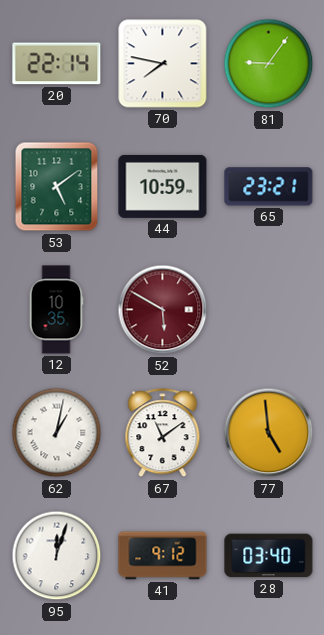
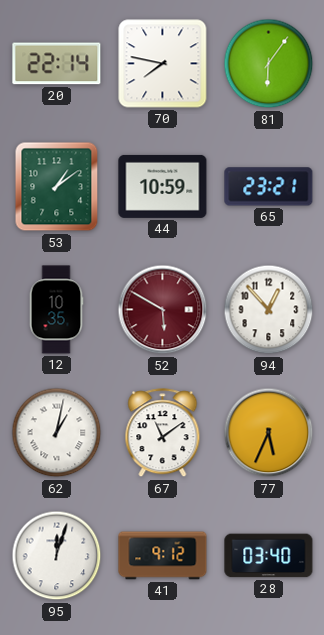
81: 9:06 -> 6:06 (269, 64)
53: 5:09 -> 1:09 (57, 187)
94: none -> 12:53 (269, 310)
77: 4:59 -> 5:34 (269, 433)
